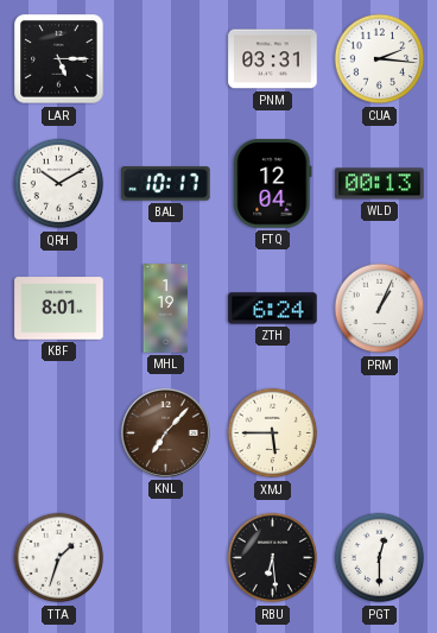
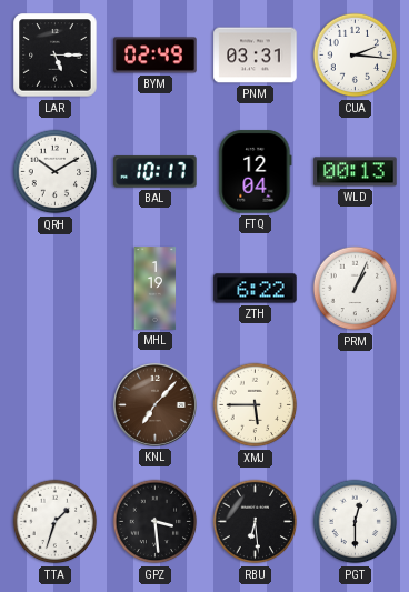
BYM: none -> 02:49 (156, 56)
KBF: 8:01 -> none (59, 309)
ZTH: 6:24 -> 6:22 (256, 289)
GPZ: none -> 3:29 (156, 522)
